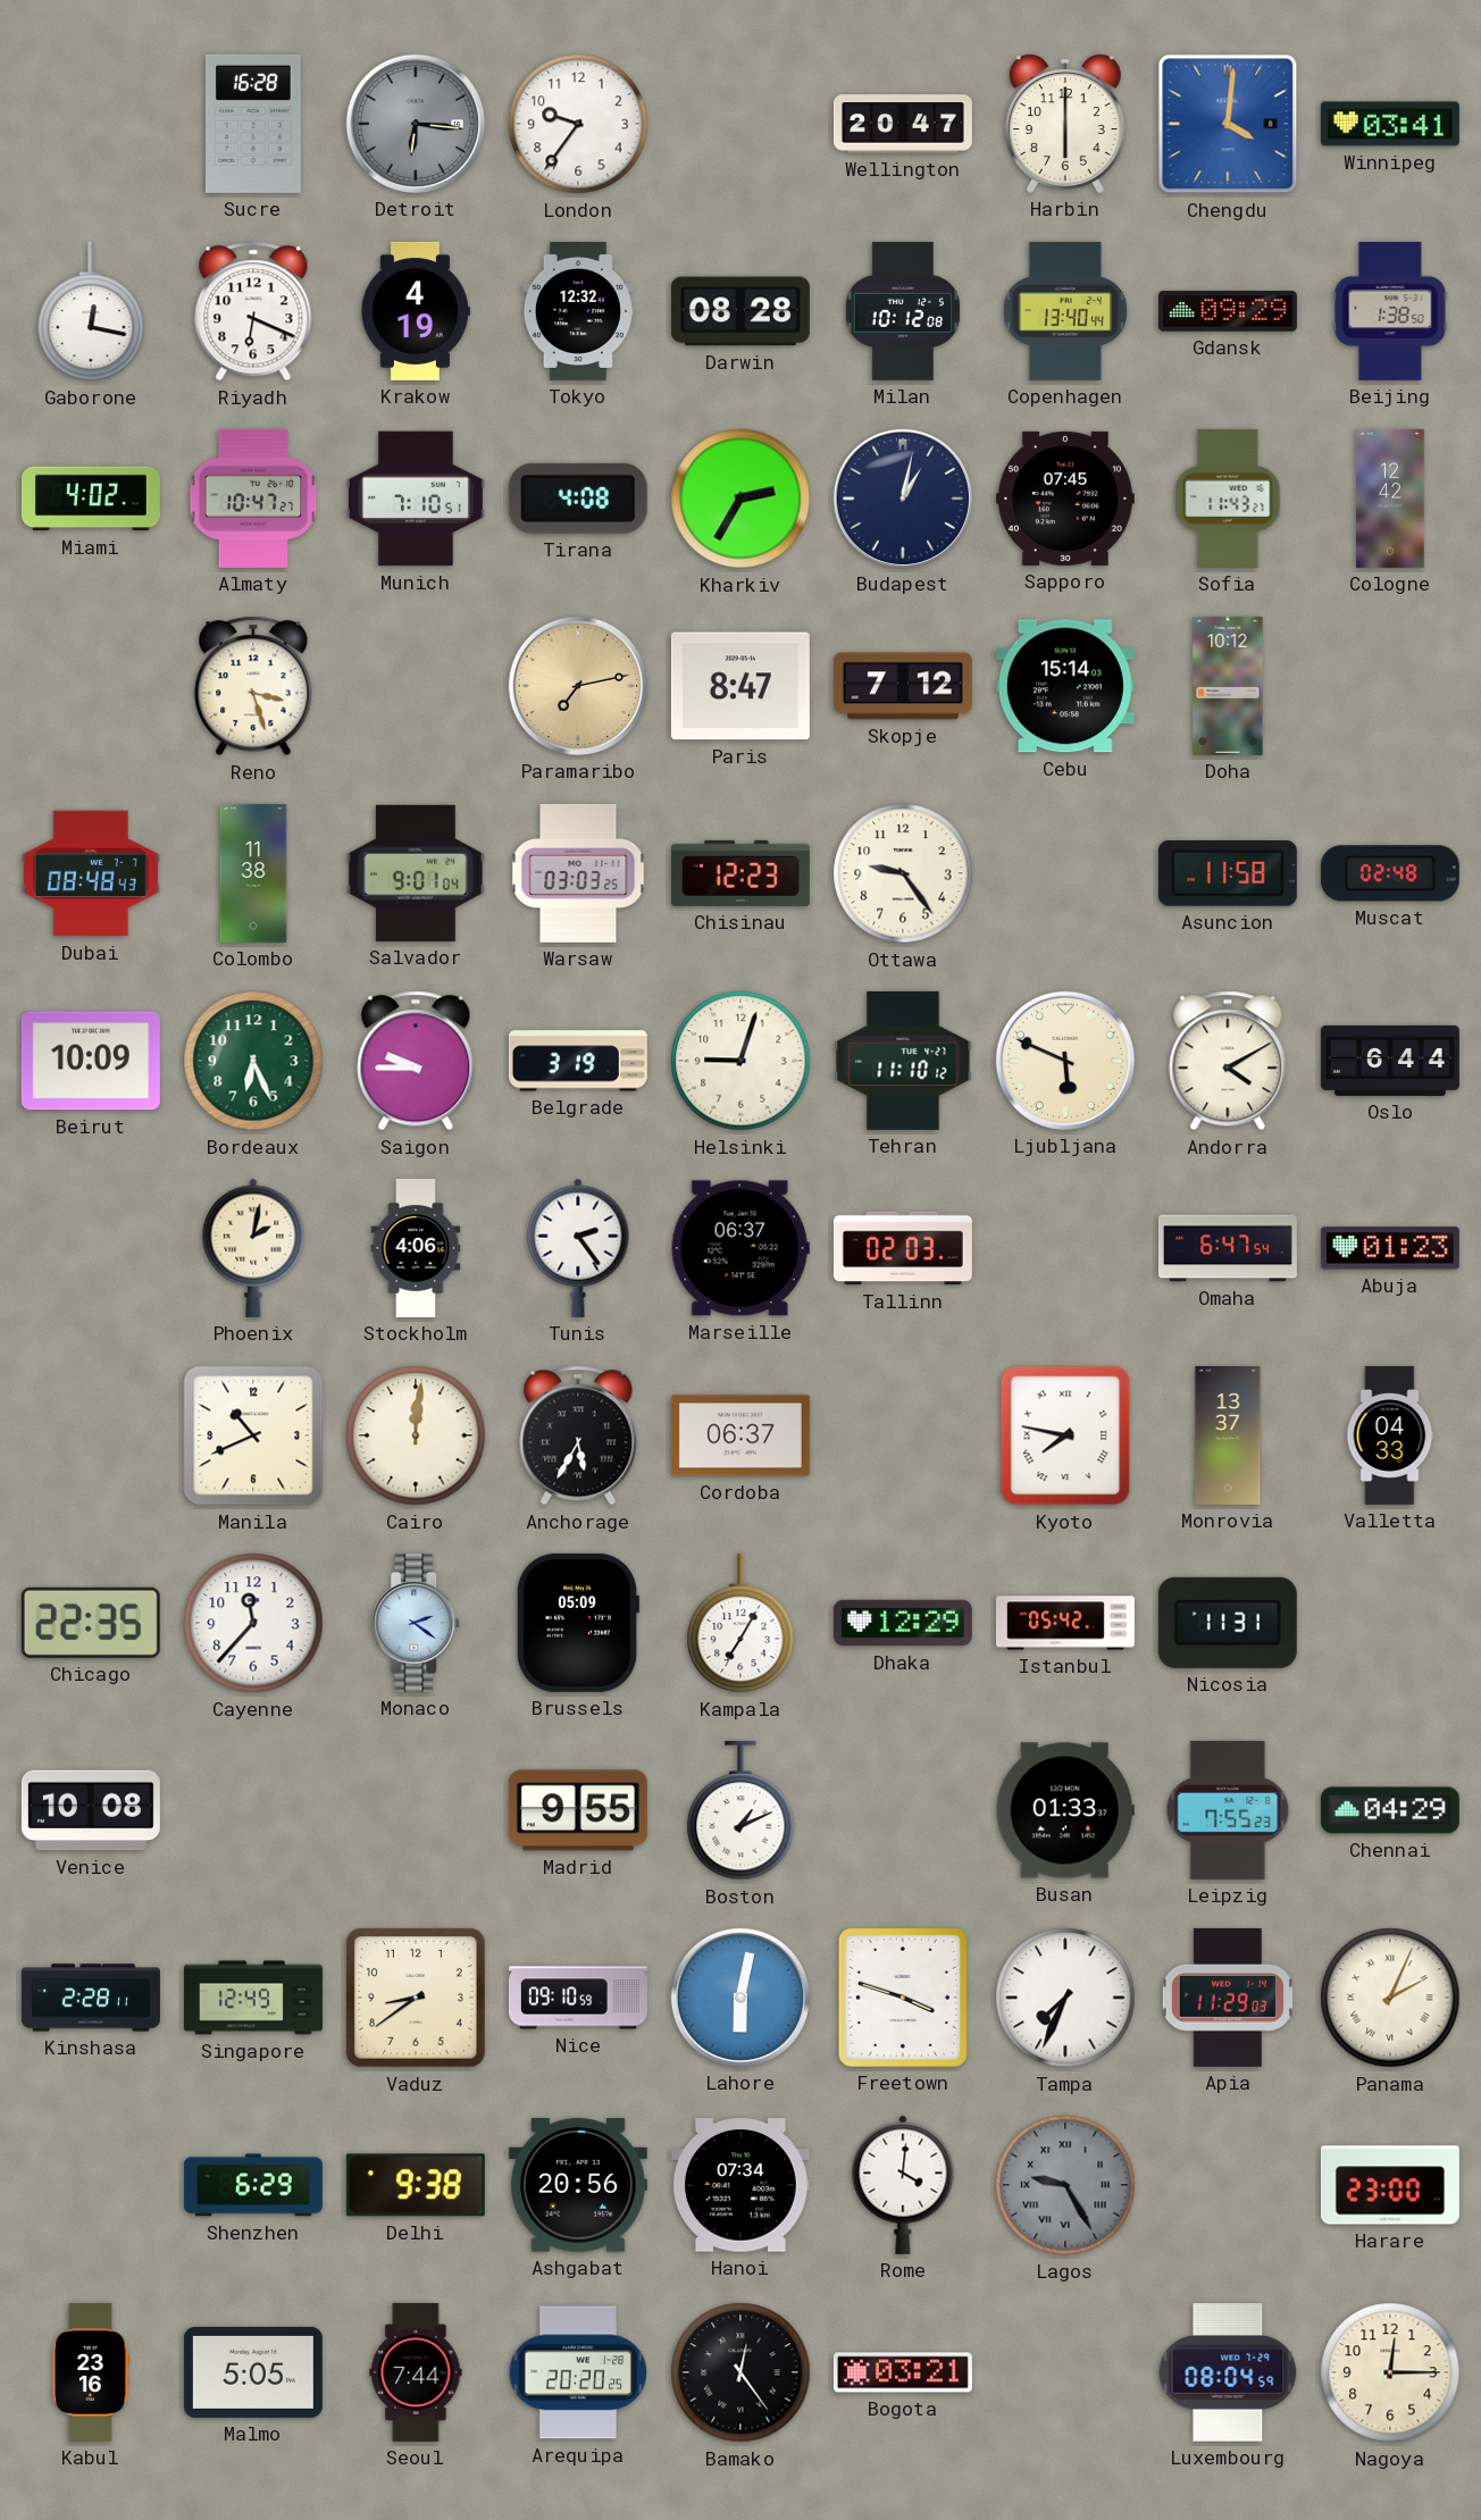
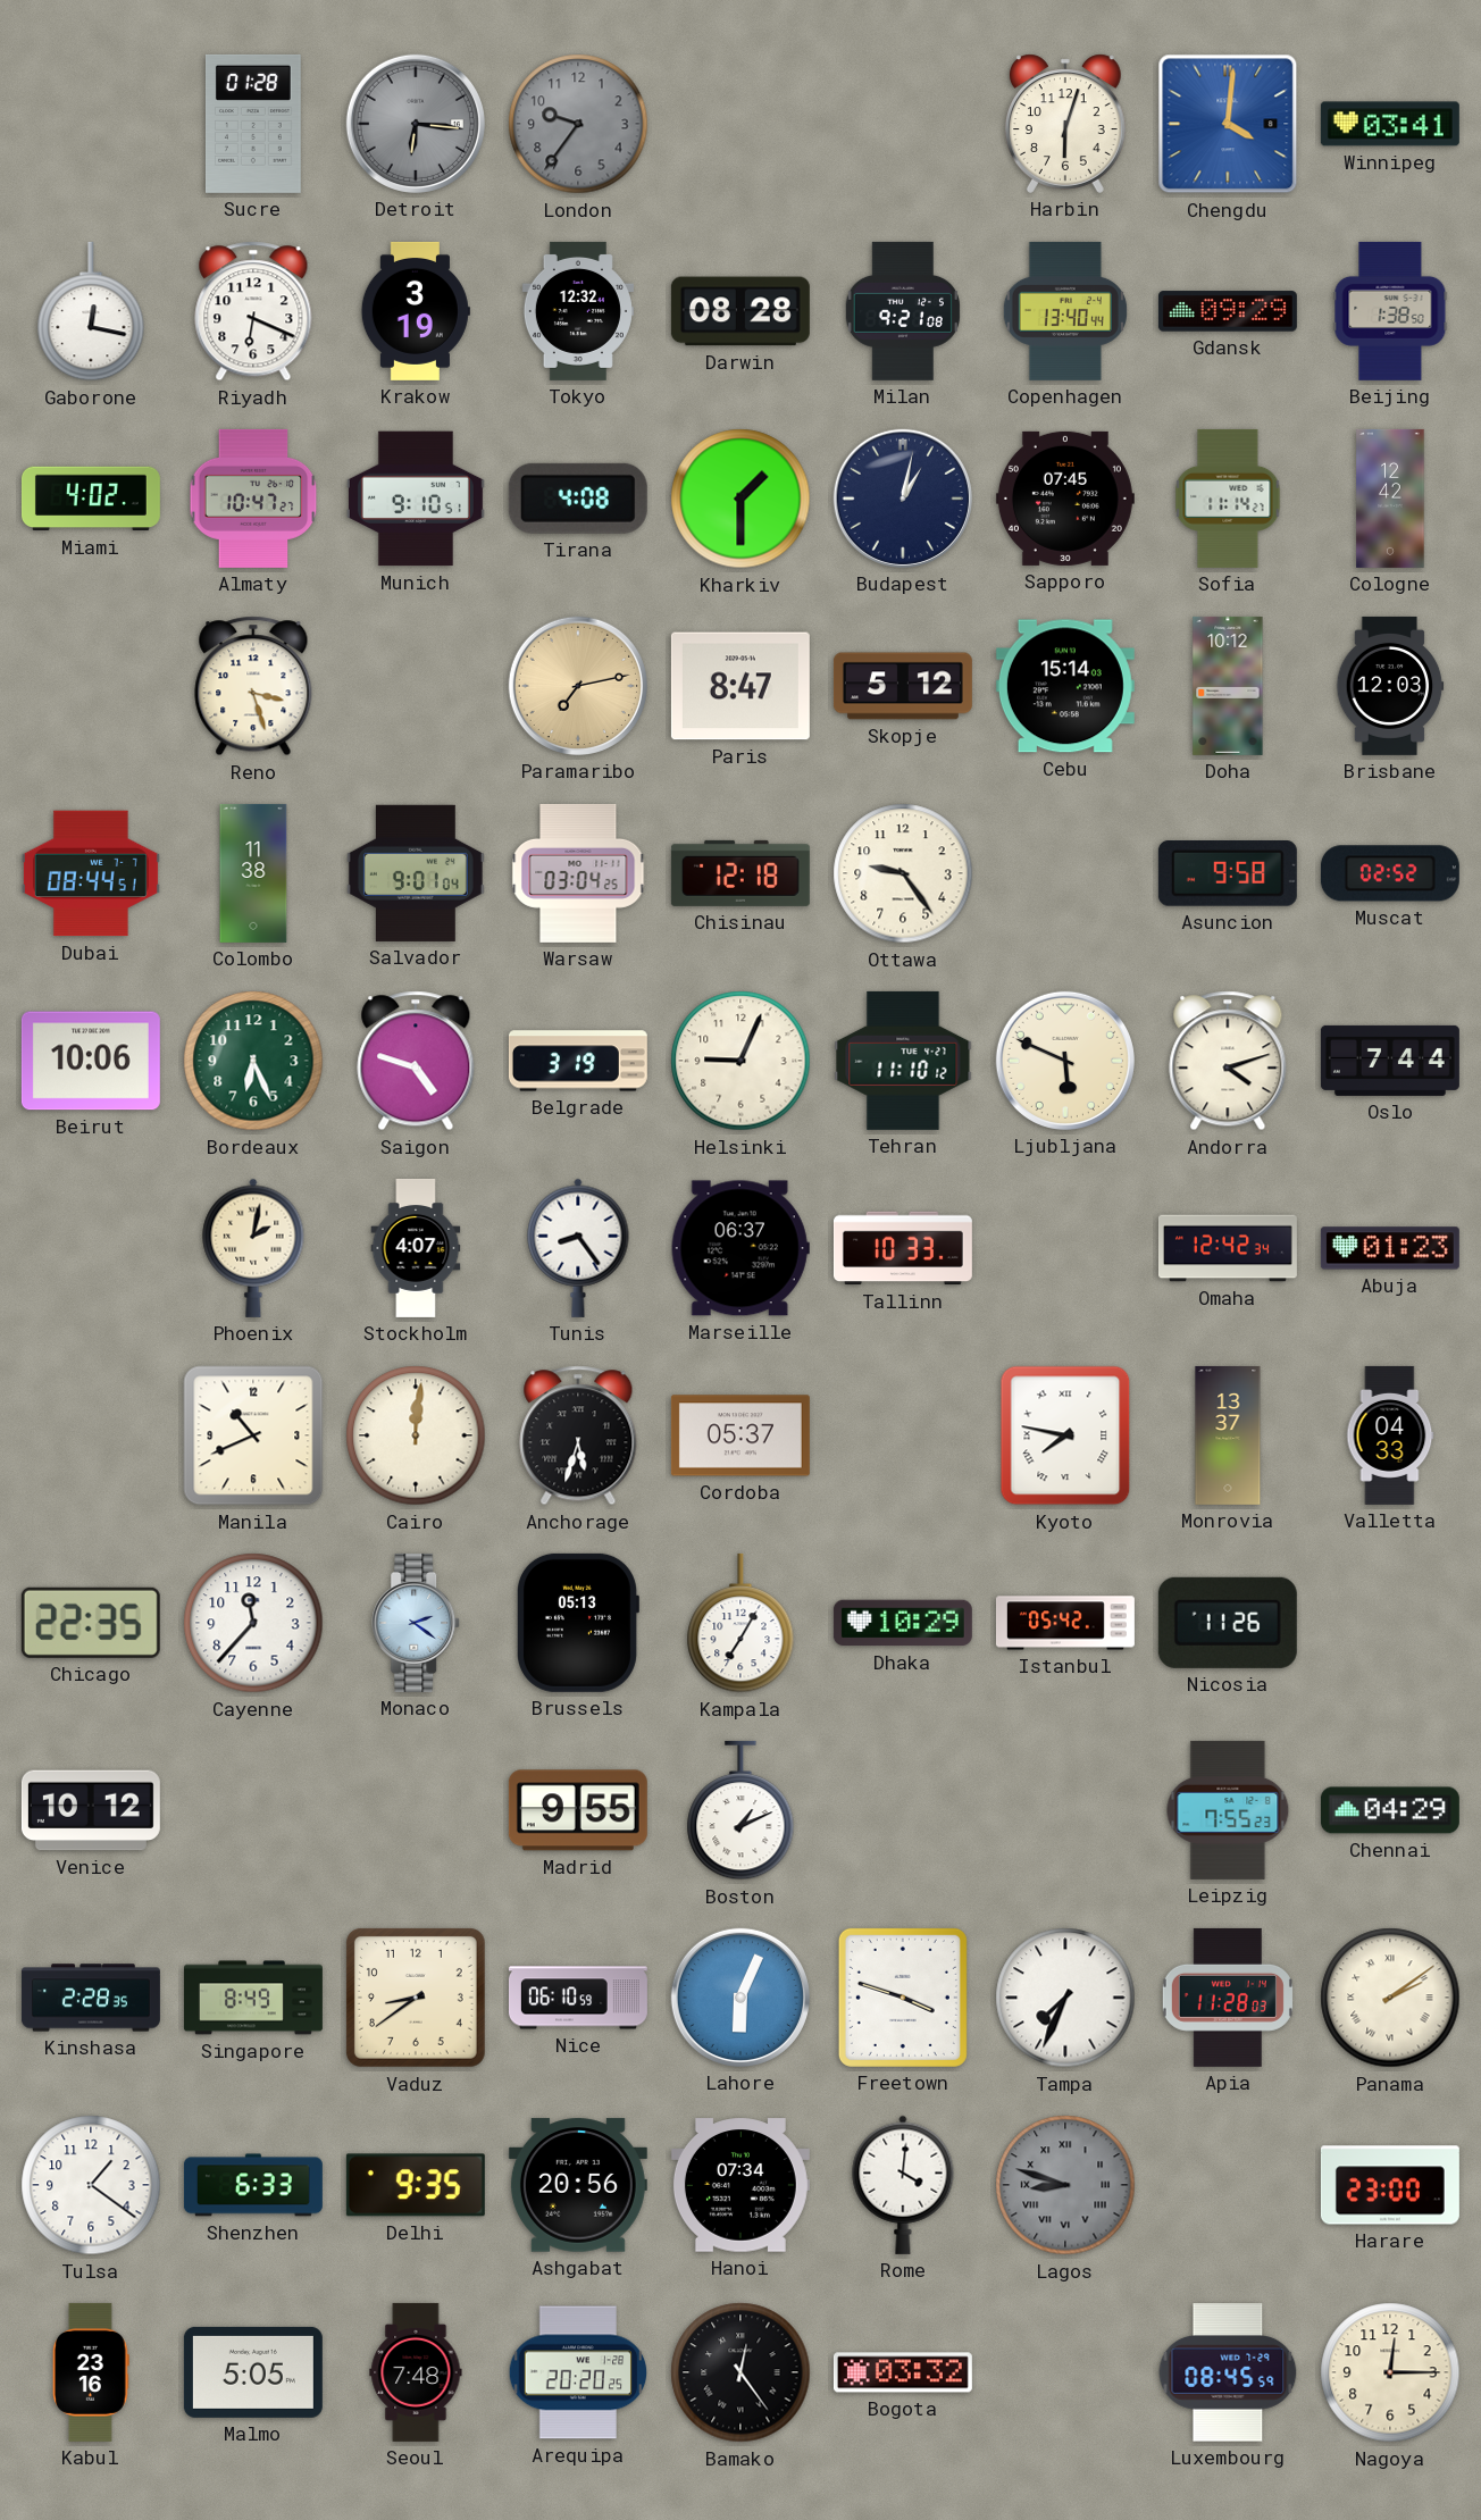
Sucre: 16:28 -> 01:28 (253, 124)
London dial: white -> grey (578, 124)
Wellington: 20:47 -> none (903, 124)
Harbin: 6:00 -> 6:03 (1065, 124)
Krakow: 4:19 -> 3:19 (416, 311)
Milan: 10:12 -> 9:21 (903, 311)
Munich: 7:10 -> 9:10 (416, 499)
Kharkiv: 2:35 -> 1:30 (740, 499)
Sofia: 11:43 -> 11:14 (1228, 499)
Skopje: 7:12 -> 5:12 (903, 686)
Brisbane: none -> 12:03 (1390, 686)
Dubai: 08:48 -> 08:44 (91, 873)
Warsaw: 03:03 -> 03:04 (578, 873)
Chisinau: 12:23 -> 12:18 (740, 873)
Asuncion: 11:58 -> 9:58 (1228, 874)
Muscat: 02:48 -> 02:52 (1390, 873)
Beirut: 10:09 -> 10:06 (91, 1061)
Saigon: 9:45 -> 4:48 (416, 1061)
Helsinki: 9:03 -> 9:04 (740, 1061)
Andorra: 4:10 -> 4:12 (1228, 1061)
Oslo: 6:44 -> 7:44 (1390, 1061)
Stockholm: 4:06 -> 4:07 (416, 1248)
Tunis: 2:24 -> 8:24 (578, 1248)
Tallinn: 02:03 -> 10:33 (903, 1248)
Omaha: 6:47 -> 12:42 (1228, 1248)
Anchorage: 5:35 -> 5:33 (578, 1435)
Cordoba: 06:37 -> 05:37 (740, 1435)
Brussels: 05:09 -> 05:13 (577, 1623)
Dhaka: 12:29 -> 10:29 (903, 1623)
Nicosia: 11:31 -> 11:26 (1228, 1623)
Venice: 10:08 -> 10:12 (91, 1810)
Busan: 01:33 -> none (1065, 1810)
Kinshasa: 2:28:11 -> 2:28:35 (91, 1998)
Singapore: 12:49 -> 8:49 (253, 1998)
Nice: 09:10 -> 06:10 (578, 1998)
Lahore: 6:02 -> 6:04 (740, 1998)
Apia: 11:29 -> 11:28 (1228, 1998)
Panama: 2:04 -> 2:09 (1390, 1998)
Tulsa: none -> 1:21 (91, 2185)
Shenzhen: 6:29 -> 6:33 (253, 2185)
Delhi: 9:38 -> 9:35 (416, 2185)
Lagos: 9:25 -> 8:48 (1065, 2185)
Seoul: 7:44 -> 7:48 (416, 2372)
Bogota: 03:21 -> 03:32 (903, 2372)
Luxembourg: 08:04 -> 08:45 (1228, 2372)
